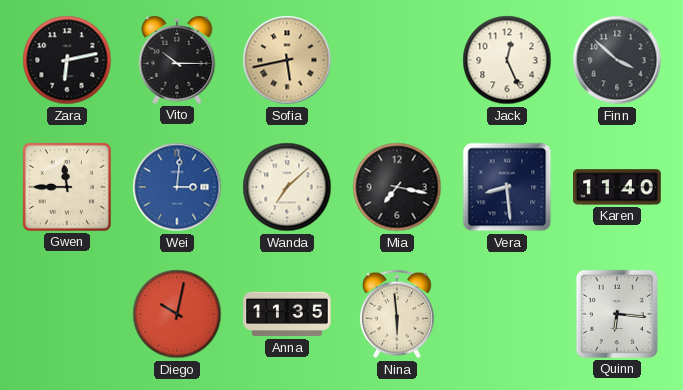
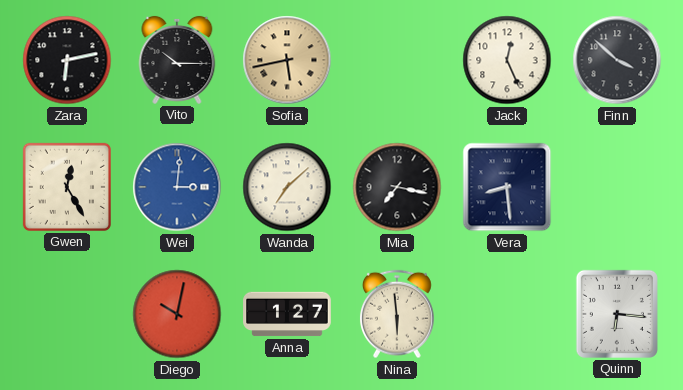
Gwen: 11:45 -> 12:25 (67, 187)
Karen: 11:40 -> none (617, 187)
Anna: 11:35 -> 1:27 (287, 314)
